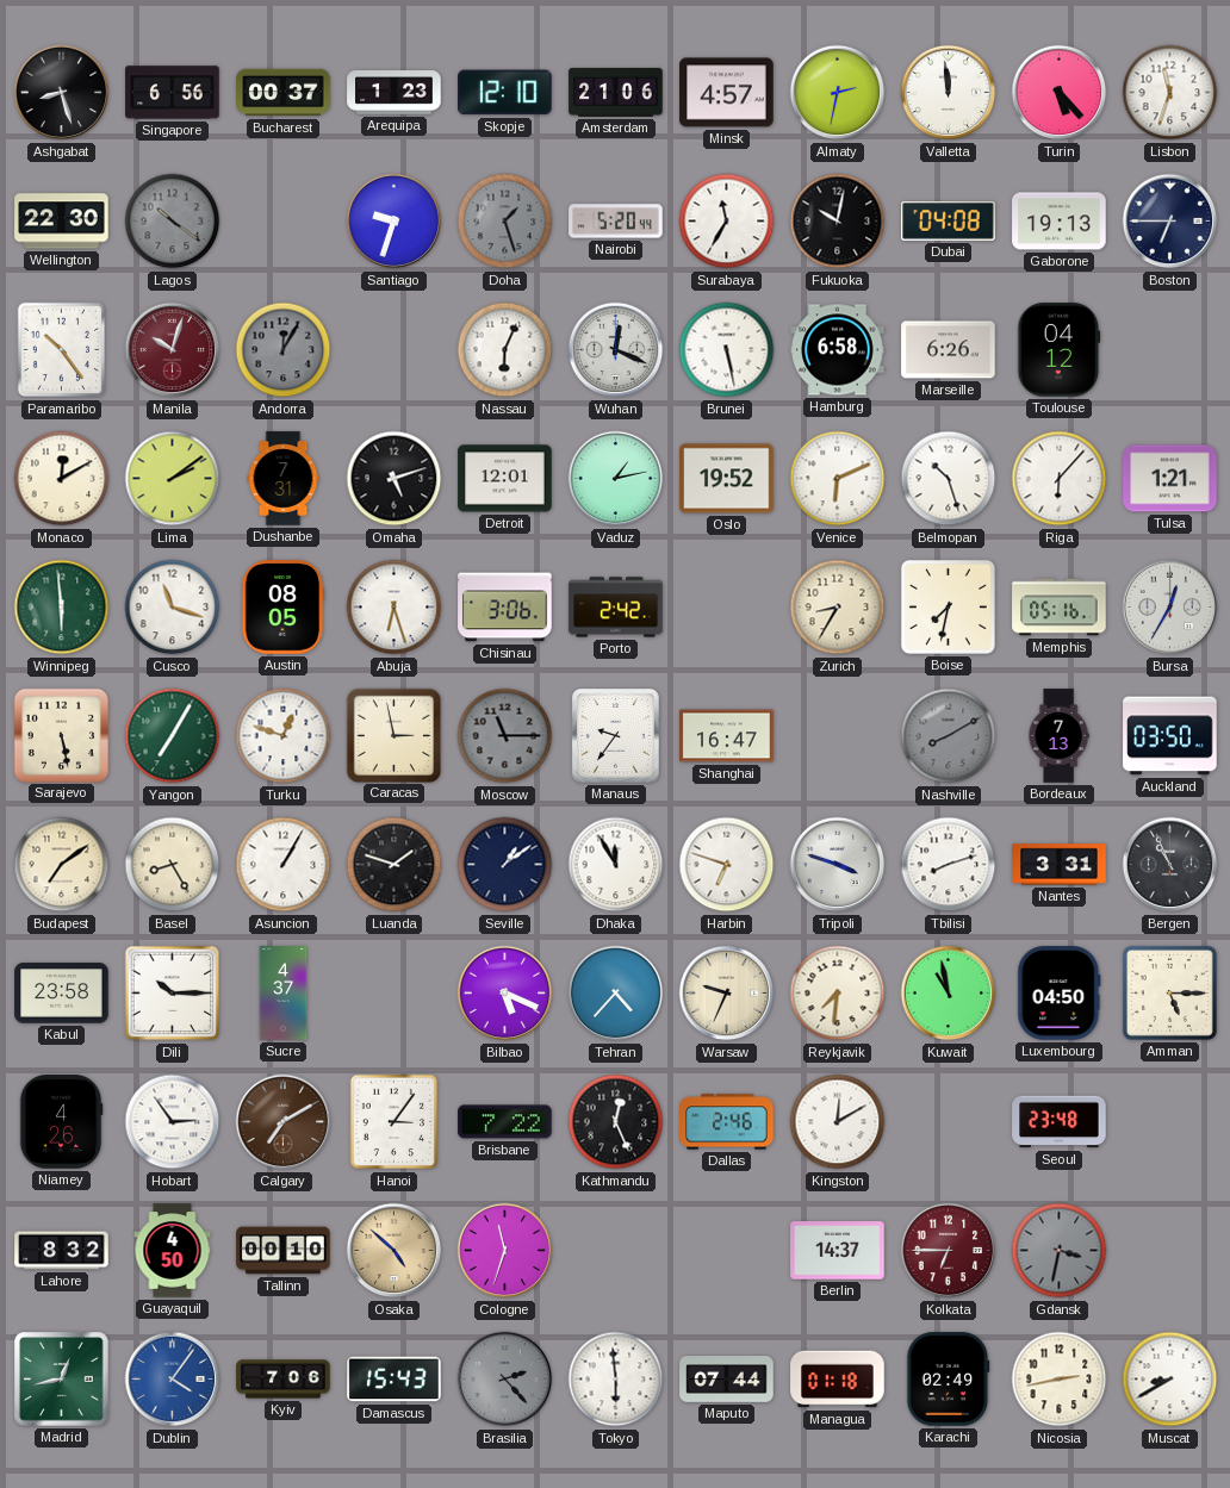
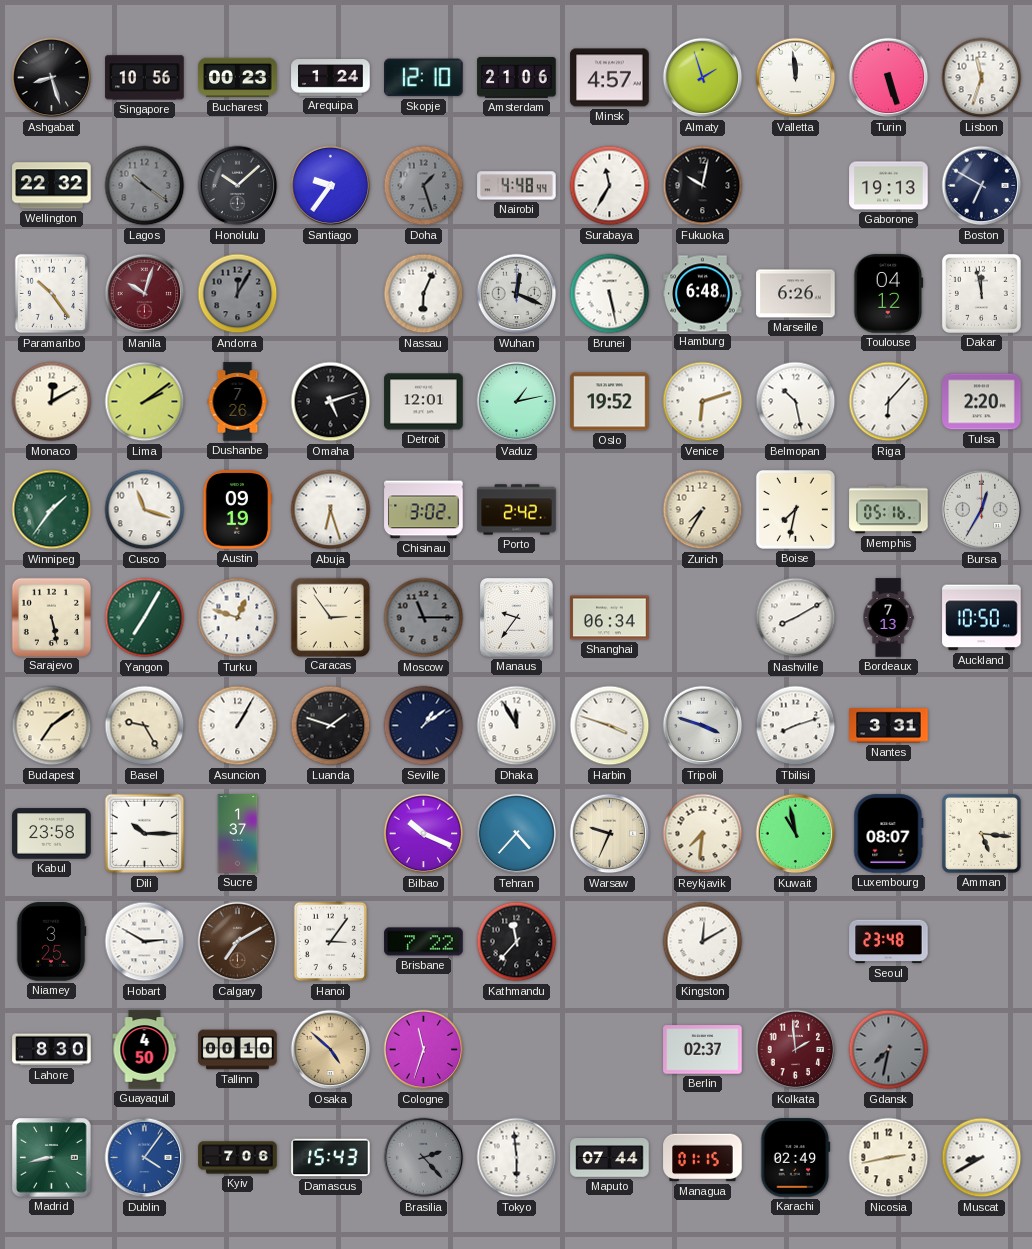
Singapore: 6:56 -> 10:56 (145, 78)
Bucharest: 00:37 -> 00:23 (238, 78)
Arequipa: 1:23 -> 1:24 (331, 78)
Almaty: 2:32 -> 1:57 (703, 78)
Turin: 5:23 -> 5:27 (889, 78)
Wellington: 22:30 -> 22:32 (52, 186)
Honolulu: none -> 10:08 (238, 186)
Santiago: 9:33 -> 9:36 (331, 186)
Nairobi: 5:20 -> 4:48 (517, 186)
Dubai: 04:08 -> none (949, 222)
Boston: 6:45 -> 6:50 (982, 186)
Hamburg: 6:58 -> 6:48 (703, 294)
Dakar: none -> 11:58 (981, 293)
Dushanbe: 7:31 -> 7:26 (238, 402)
Venice: 6:11 -> 6:12 (703, 402)
Belmopan: 10:27 -> 10:28 (796, 402)
Tulsa: 1:21 -> 2:20 (982, 402)
Winnipeg: 5:59 -> 1:36 (52, 510)
Austin: 08:05 -> 09:19 (237, 510)
Chisinau: 3:06 -> 3:02 (424, 510)
Zurich: 8:35 -> 7:35 (703, 510)
Caracas: 2:58 -> 2:54 (330, 617)
Shanghai: 16:47 -> 06:34 (610, 618)
Nashville dial: grey -> white (796, 618)
Auckland: 03:50 -> 10:50 (982, 618)
Basel: 8:25 -> 9:25 (145, 726)
Harbin: 6:48 -> 3:48 (610, 726)
Bergen: 10:56 -> none (1170, 865)
Sucre: 4:37 -> 1:37 (238, 834)
Bilbao: 5:19 -> 10:19 (424, 834)
Luxembourg: 04:50 -> 08:07 (889, 834)
Amman: 5:15 -> 5:16 (981, 833)
Niamey: 4:26 -> 3:25 (51, 942)
Hobart: 2:54 -> 2:50 (145, 942)
Kathmandu: 12:26 -> 11:37 (517, 942)
Dallas: 2:46 -> none (727, 1122)
Lahore: 8:32 -> 8:30 (52, 1050)
Berlin: 14:37 -> 02:37 (703, 1050)
Kolkata: 6:45 -> 1:59 (796, 1050)
Gdansk: 3:32 -> 7:32 (889, 1050)
Madrid: 12:43 -> 8:43 (52, 1158)
Managua: 01:18 -> 01:15 (703, 1158)
